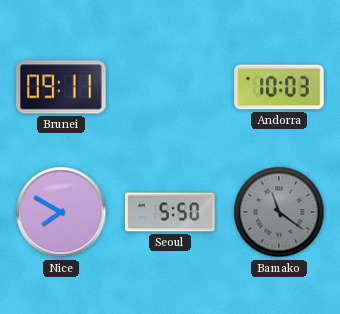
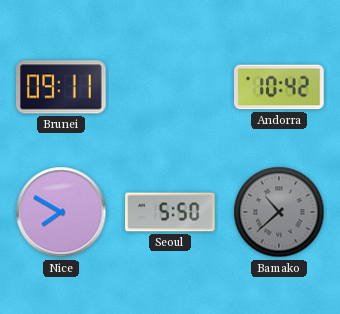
Andorra: 10:03 -> 10:42 (279, 87)
Bamako: 11:21 -> 10:38 (279, 212)
